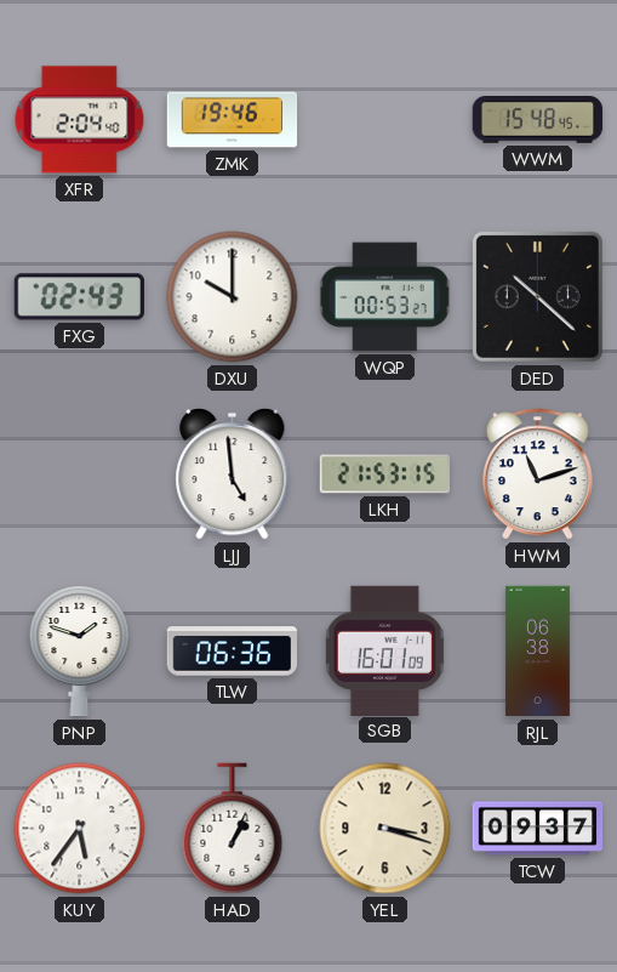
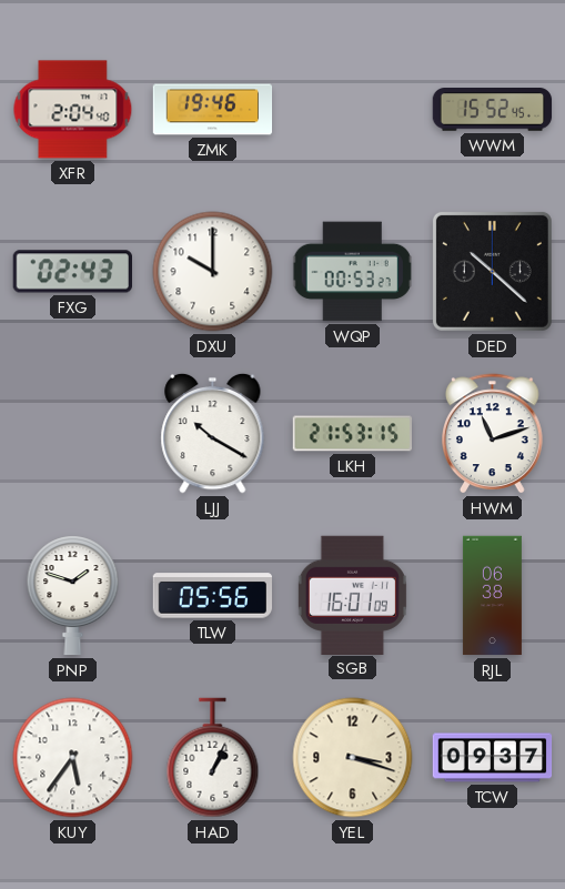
WWM: 15:48 -> 15:52 (493, 110)
LJJ: 4:59 -> 10:20 (213, 433)
TLW: 06:36 -> 05:56 (213, 596)
